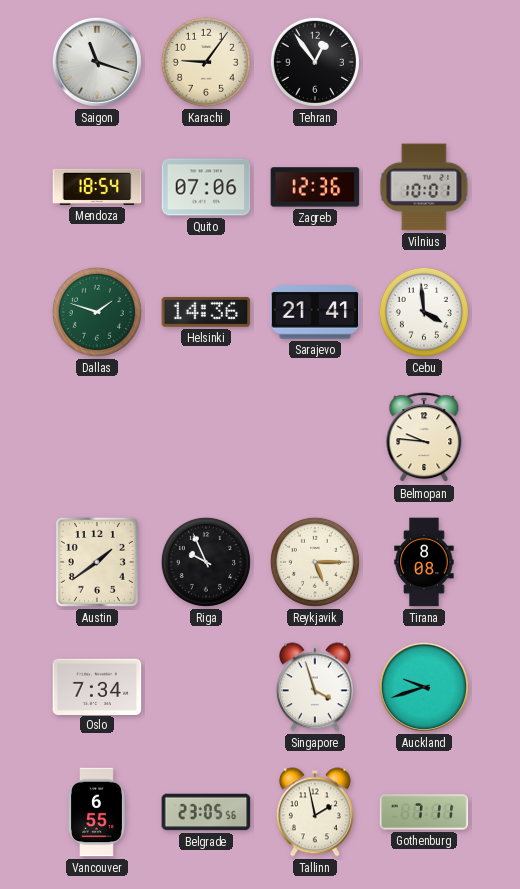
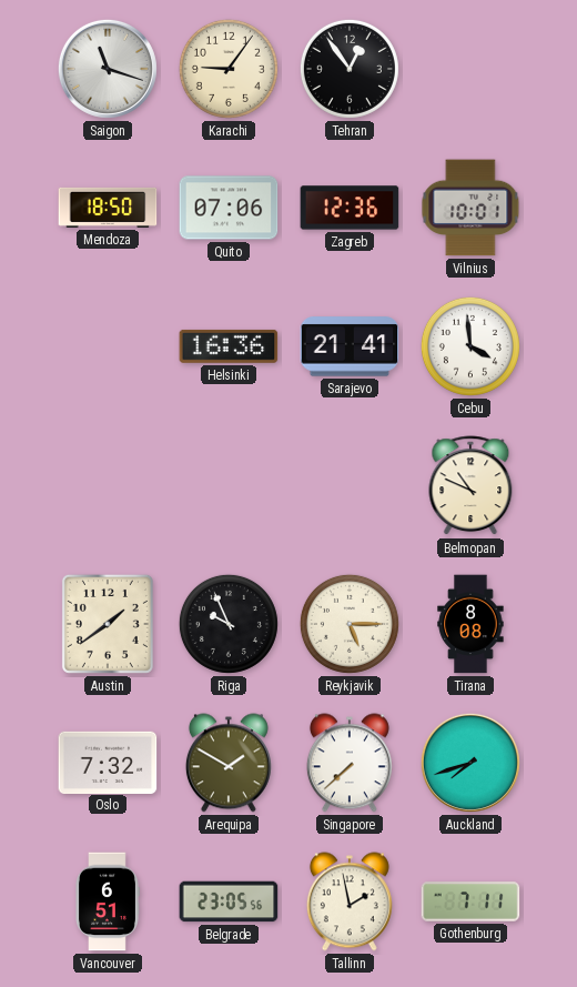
Mendoza: 18:54 -> 18:50 (108, 208)
Dallas: 1:48 -> none (97, 312)
Helsinki: 14:36 -> 16:36 (229, 346)
Belmopan: 9:46 -> 10:49 (470, 486)
Oslo: 7:34 -> 7:32 (108, 762)
Arequipa: none -> 1:50 (229, 763)
Singapore: 3:57 -> 7:38 (350, 763)
Auckland: 9:42 -> 7:42 (470, 763)
Vancouver: 6:55 -> 6:51 (108, 902)
